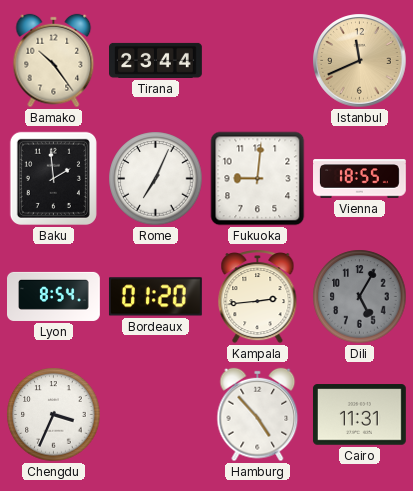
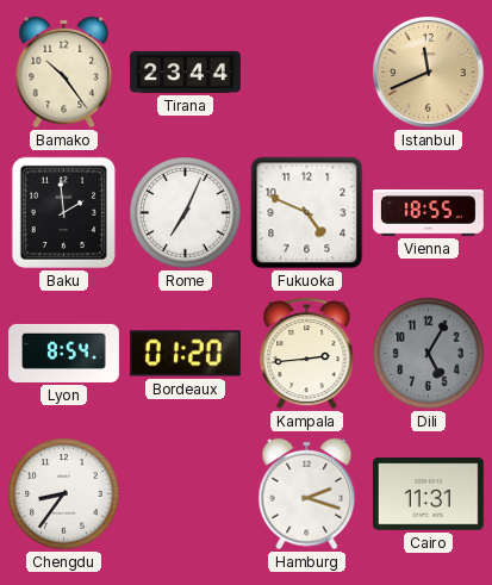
Fukuoka: 9:01 -> 4:49 (307, 213)
Chengdu: 3:34 -> 8:36 (64, 494)
Hamburg: 4:53 -> 2:18 (307, 494)
